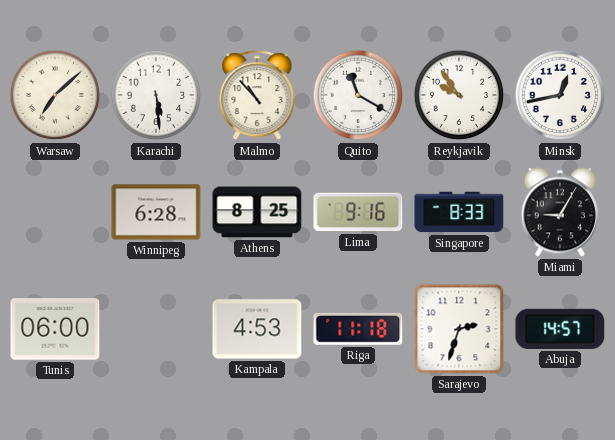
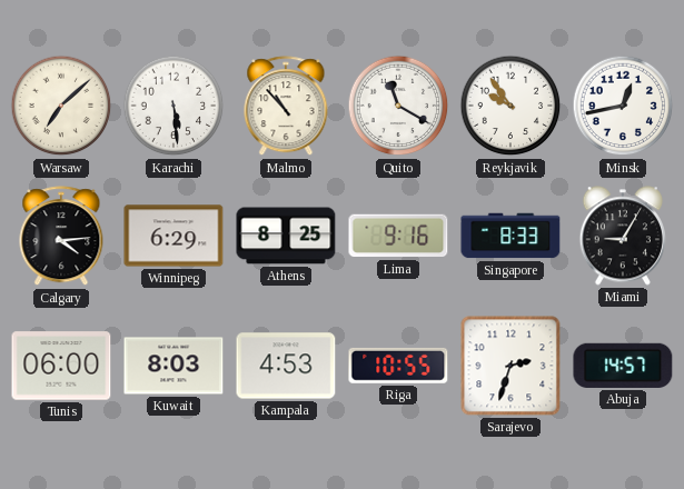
Calgary: none -> 4:14 (61, 237)
Winnipeg: 6:28 -> 6:29 (174, 236)
Kuwait: none -> 8:03 (174, 366)
Riga: 11:18 -> 10:55 (398, 366)
